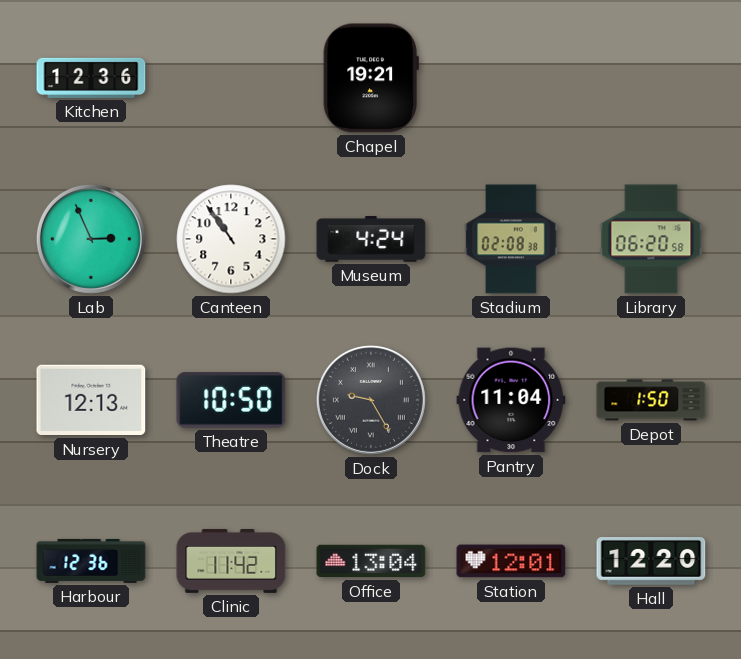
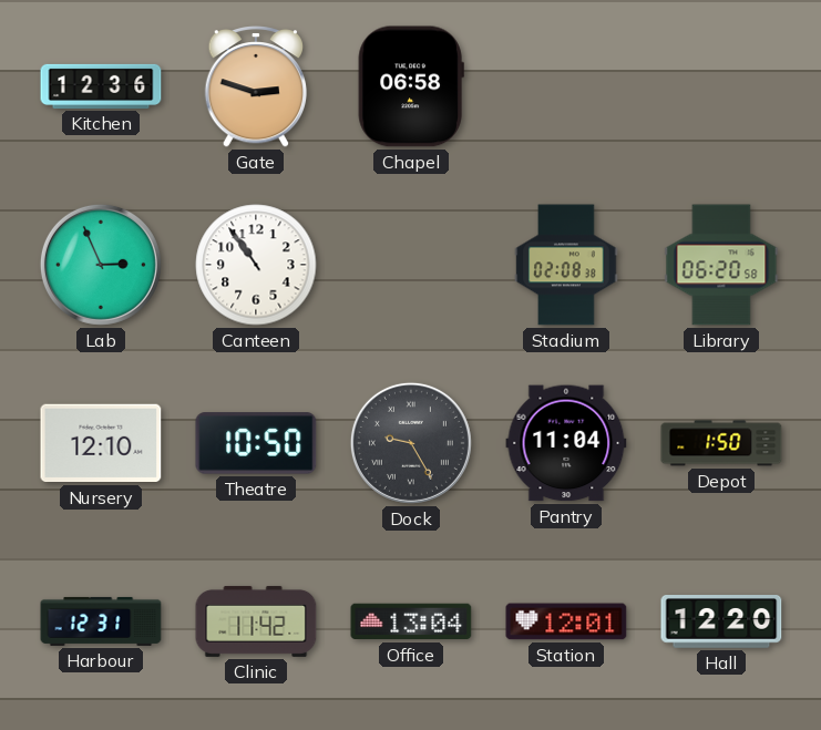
Gate: none -> 2:48 (256, 86)
Chapel: 19:21 -> 06:58 (411, 86)
Museum: 4:24 -> none (371, 239)
Nursery: 12:13 -> 12:10 (101, 443)
Harbour: 12:36 -> 12:31 (101, 621)
